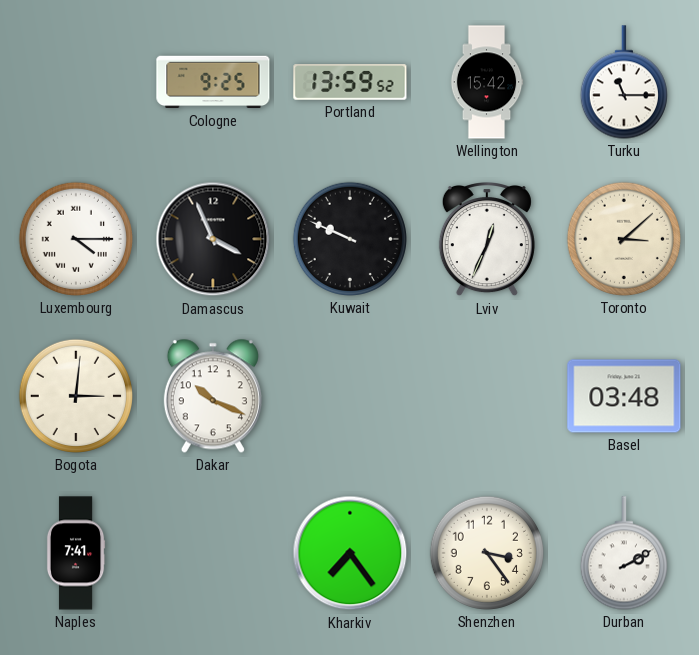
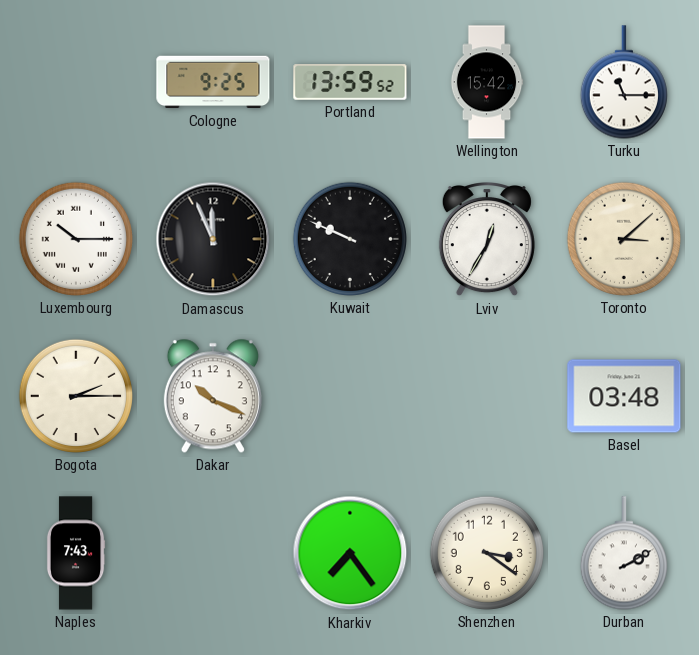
Luxembourg: 4:15 -> 10:15 (76, 239)
Damascus: 3:56 -> 11:56 (213, 239)
Lviv: 12:34 -> 12:35 (487, 240)
Bogota: 3:01 -> 2:15 (76, 396)
Naples: 7:41 -> 7:43 (76, 553)
Shenzhen: 3:24 -> 3:21 (487, 553)
